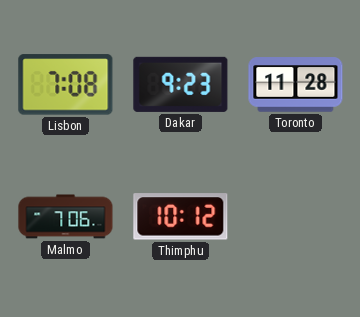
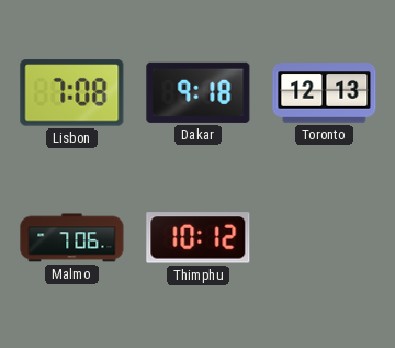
Dakar: 9:23 -> 9:18 (199, 92)
Toronto: 11:28 -> 12:13 (325, 93)
